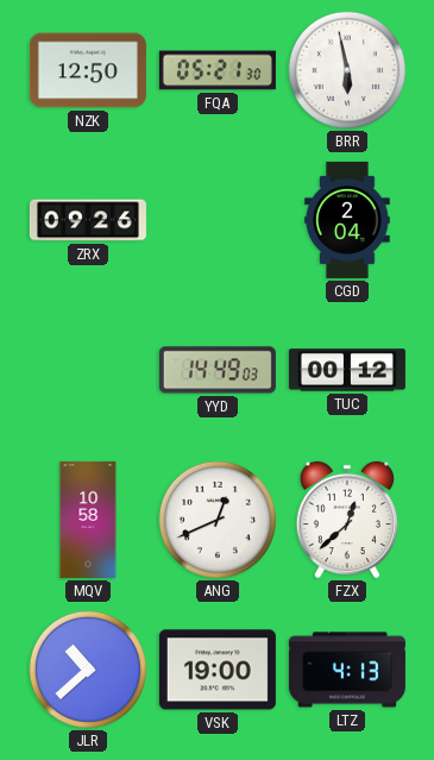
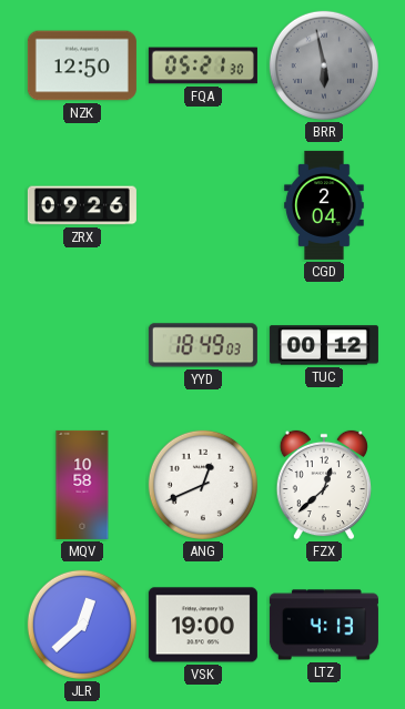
BRR dial: white -> grey (324, 65)
YYD: 14:49 -> 18:49 (203, 345)
JLR: 10:38 -> 12:38 (82, 625)
